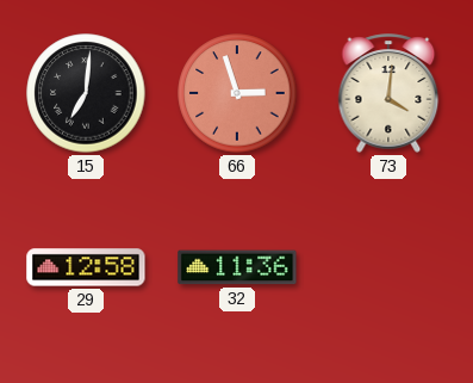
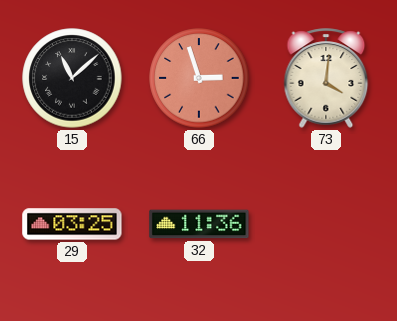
15: 7:01 -> 11:08 (72, 78)
29: 12:58 -> 03:25 (72, 224)
